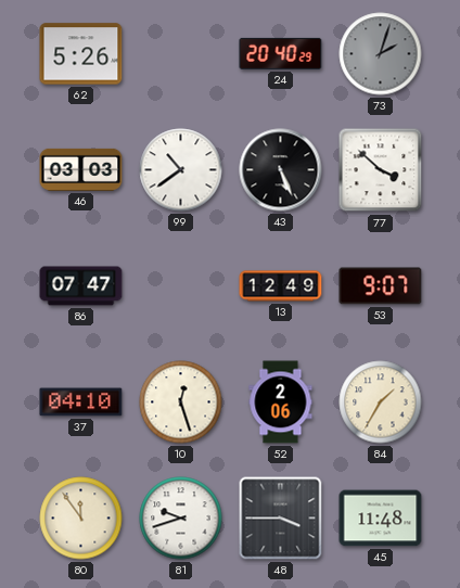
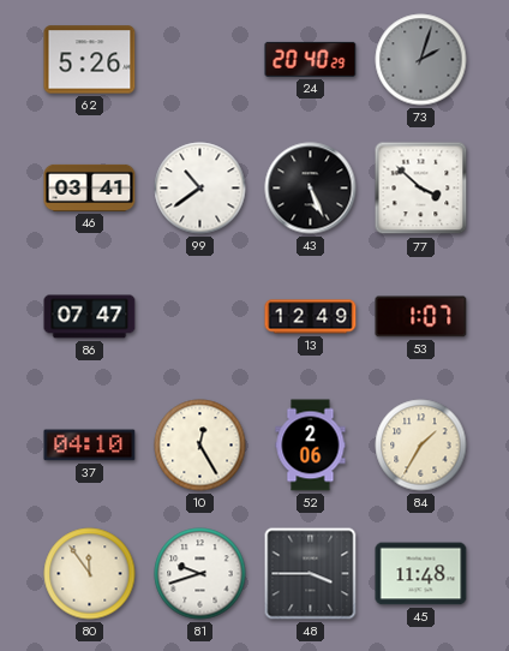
46: 03:03 -> 03:41 (90, 187)
53: 9:07 -> 1:07 (421, 317)
10: 12:27 -> 12:25 (200, 446)
